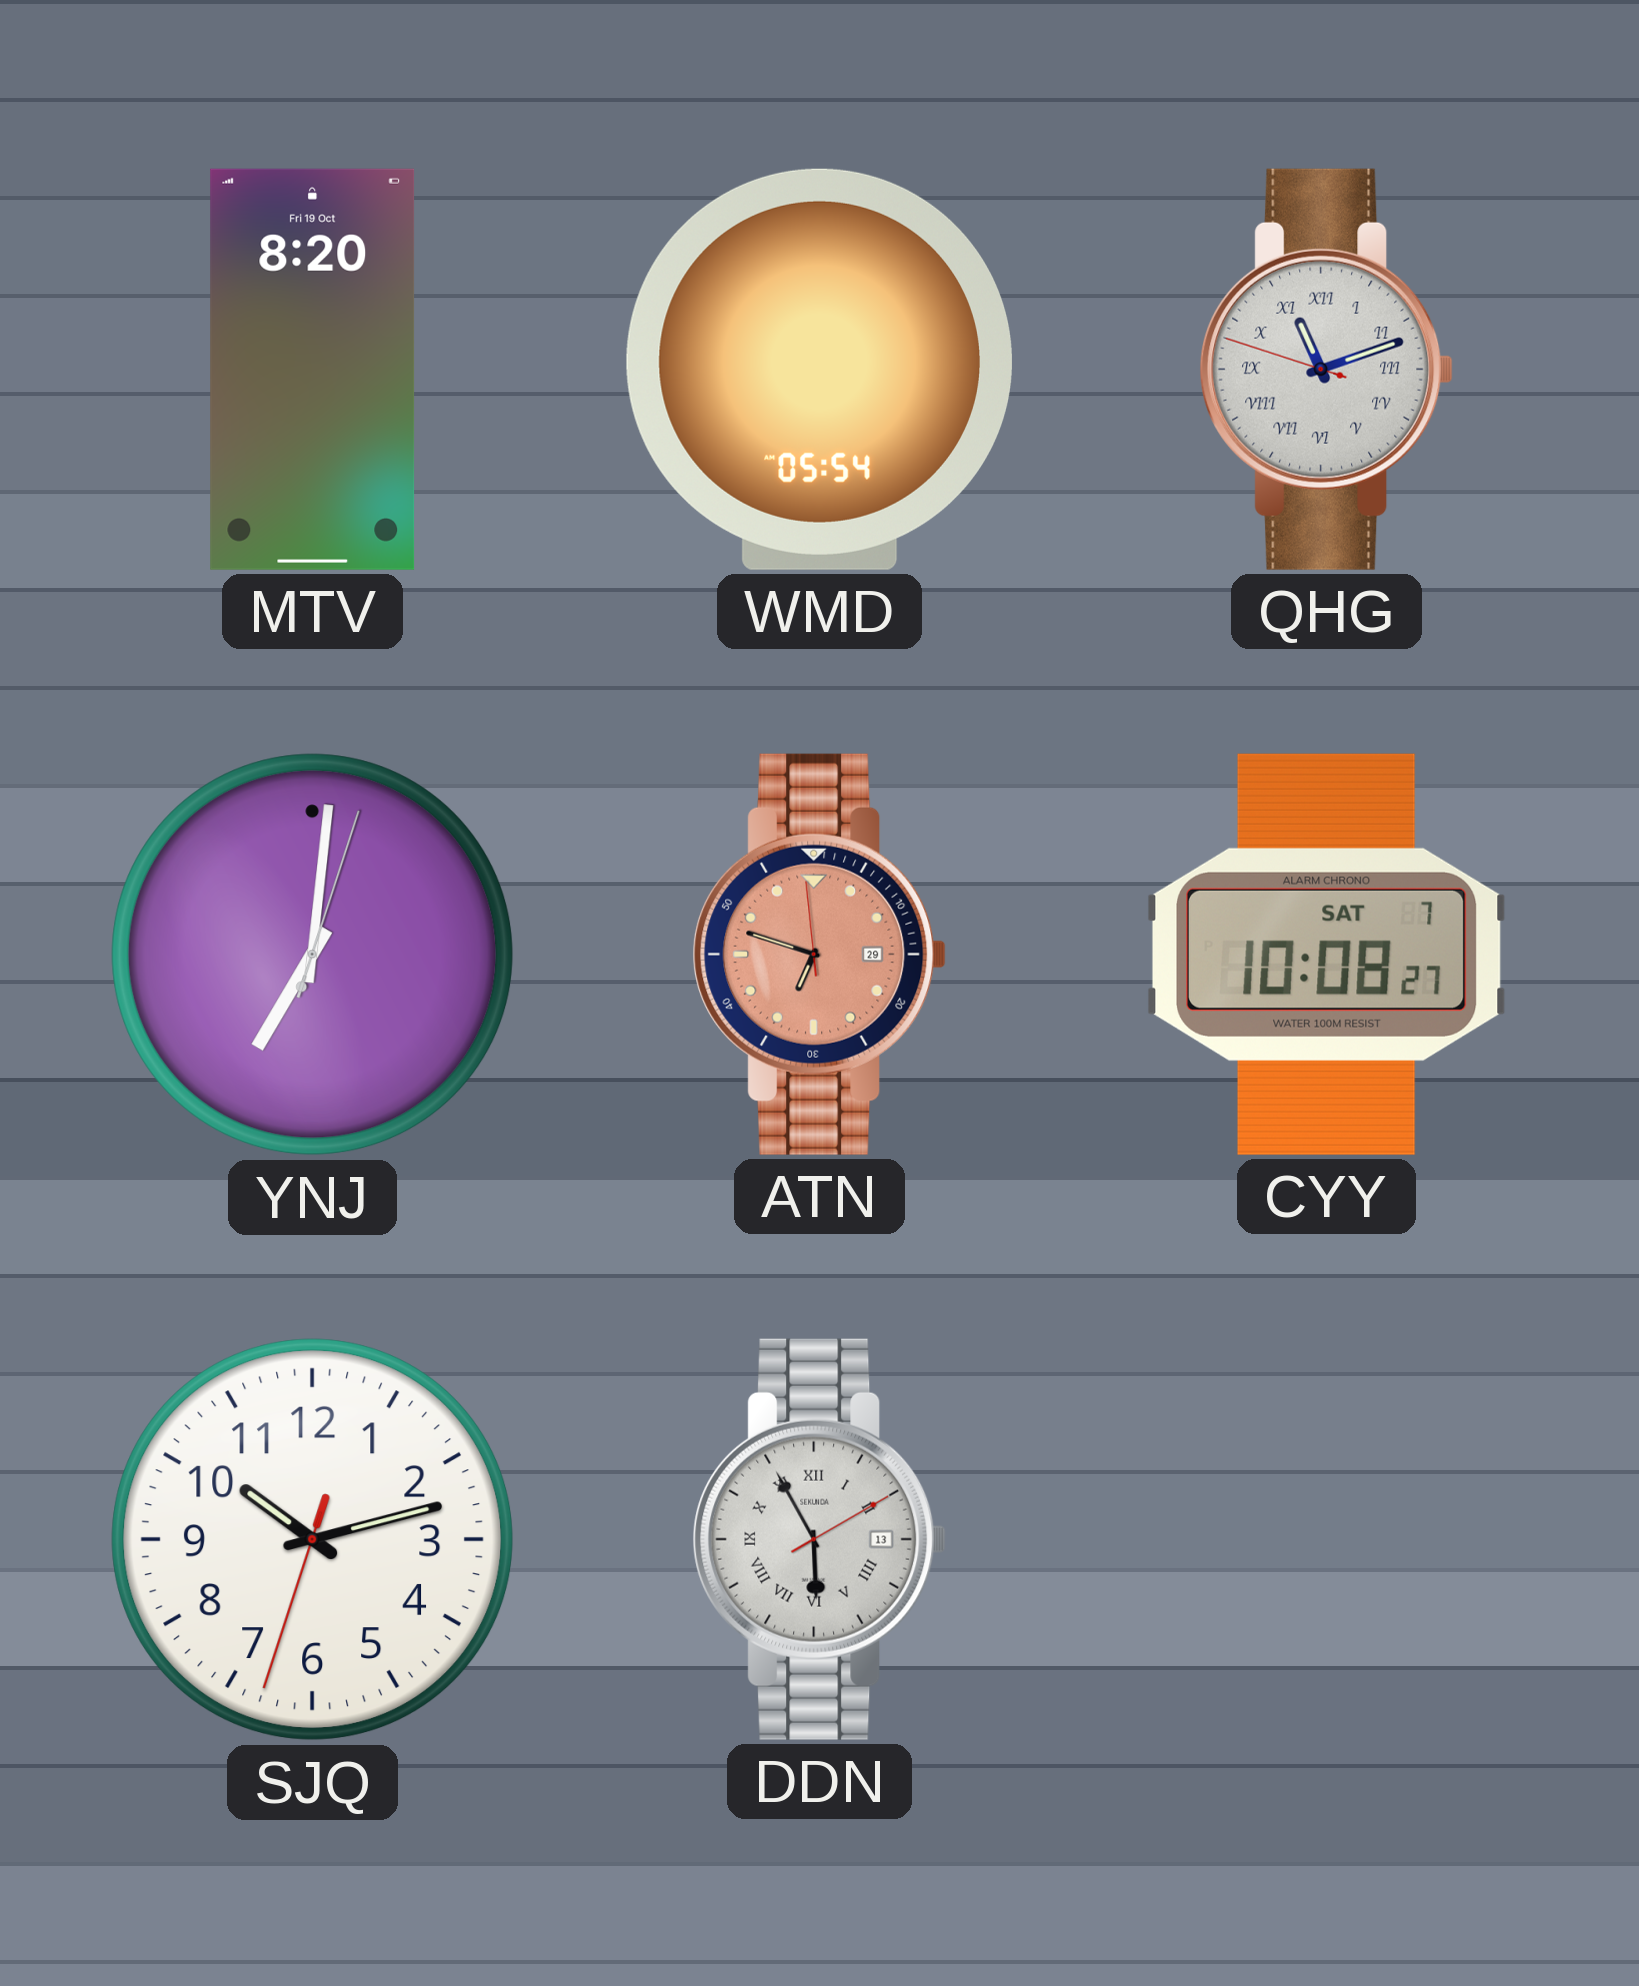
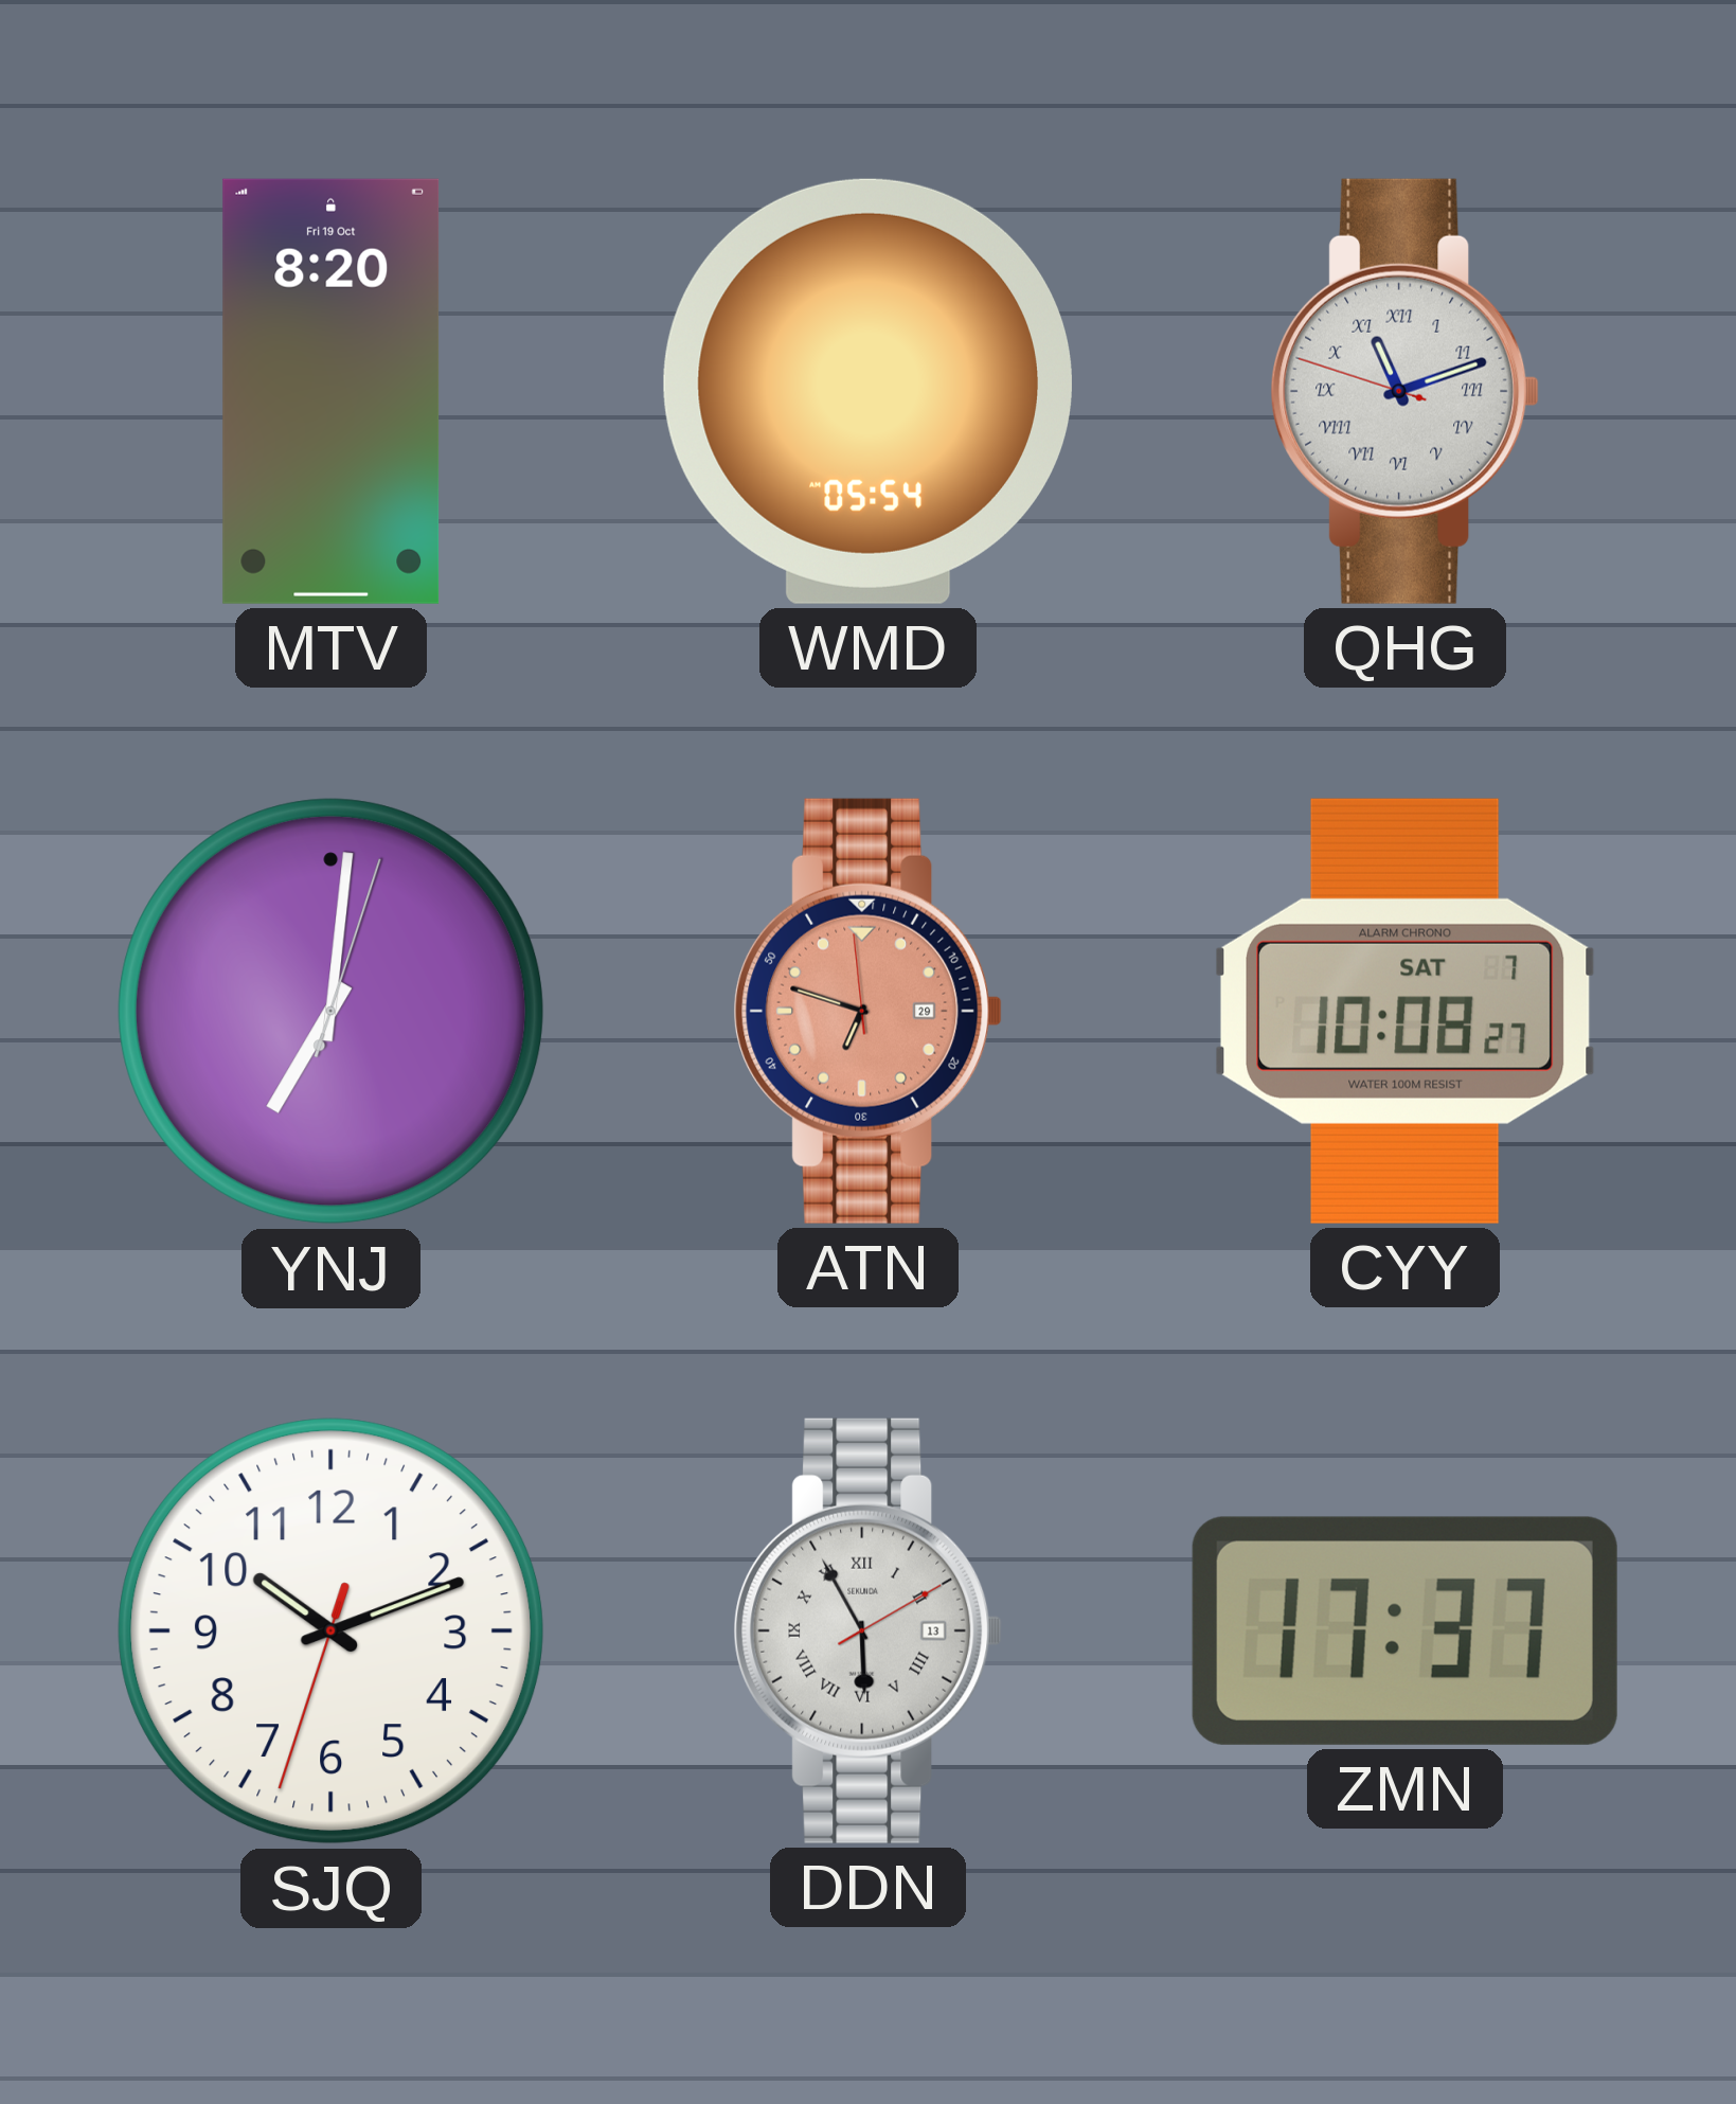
SJQ: 10:12 -> 10:11 (332, 1632)
ZMN: none -> 17:37 (1404, 1630)
